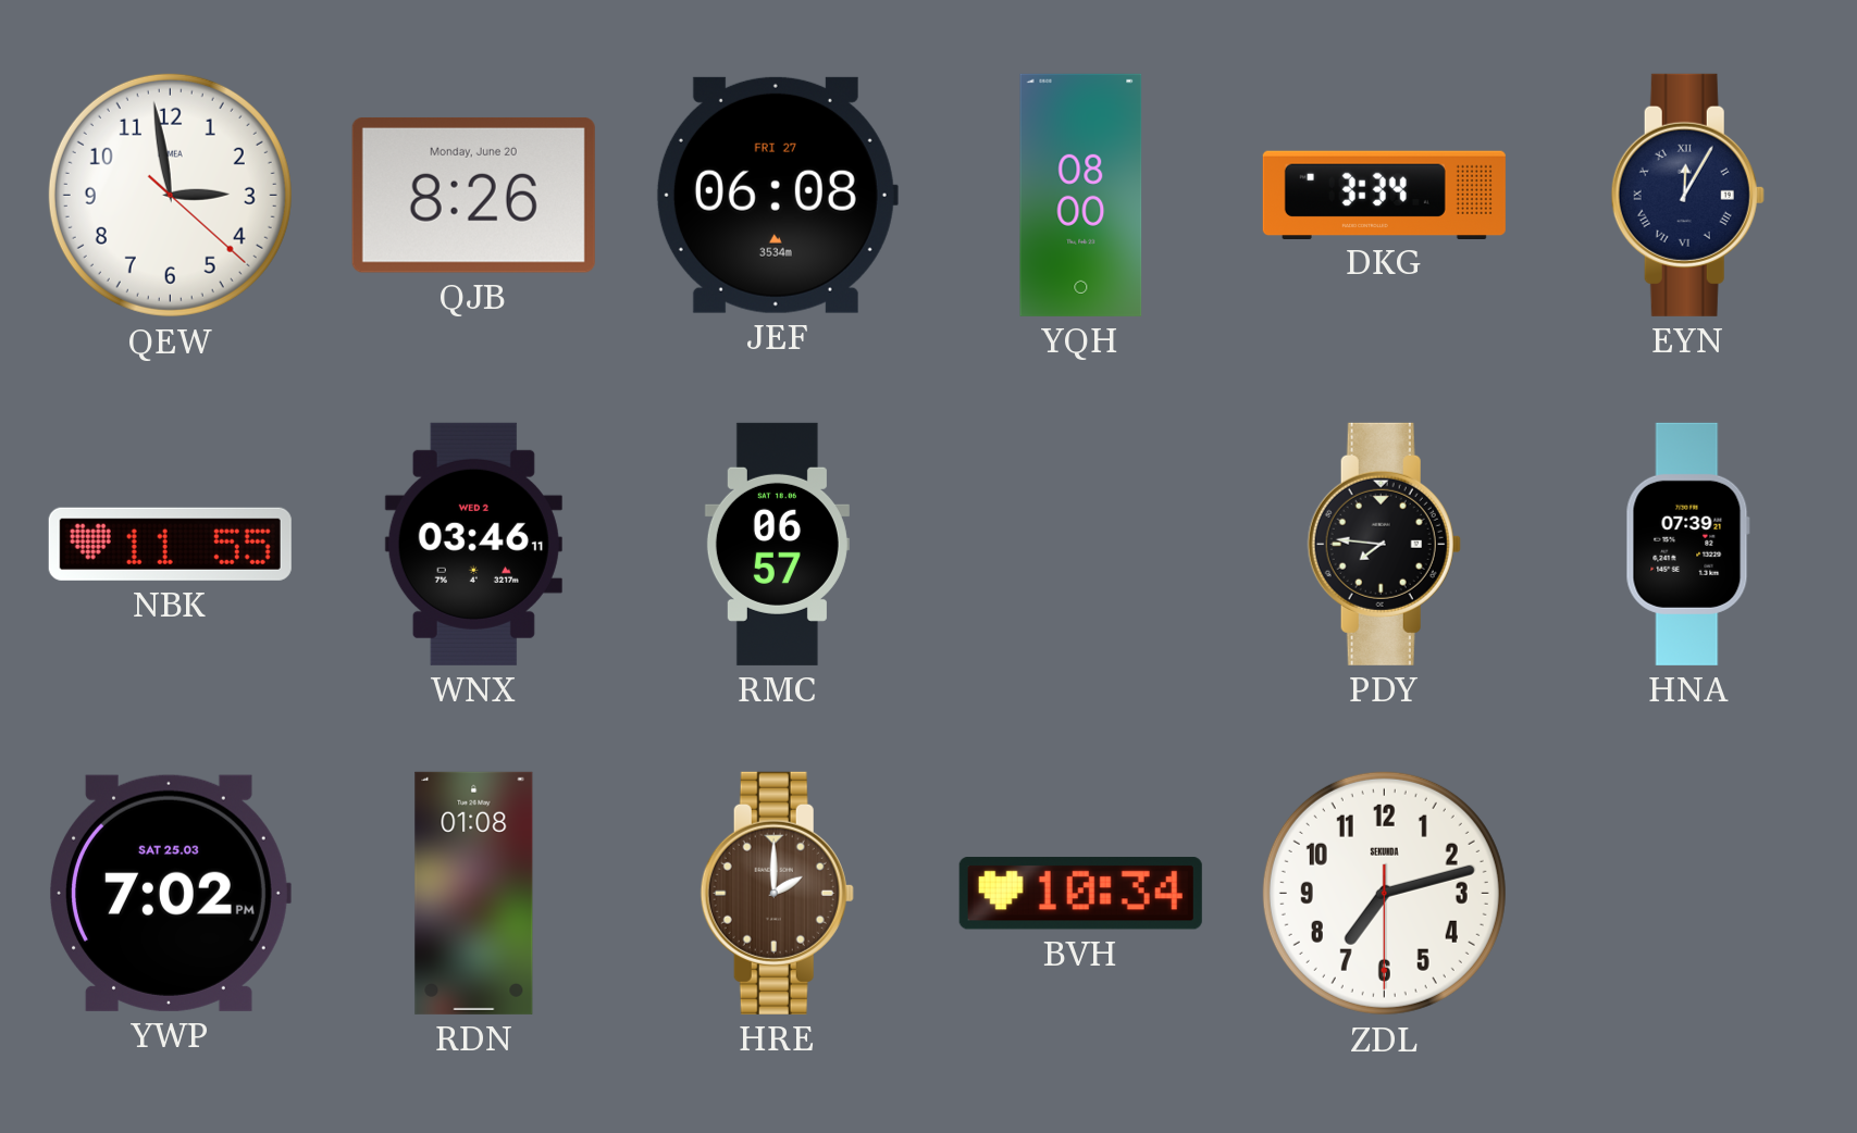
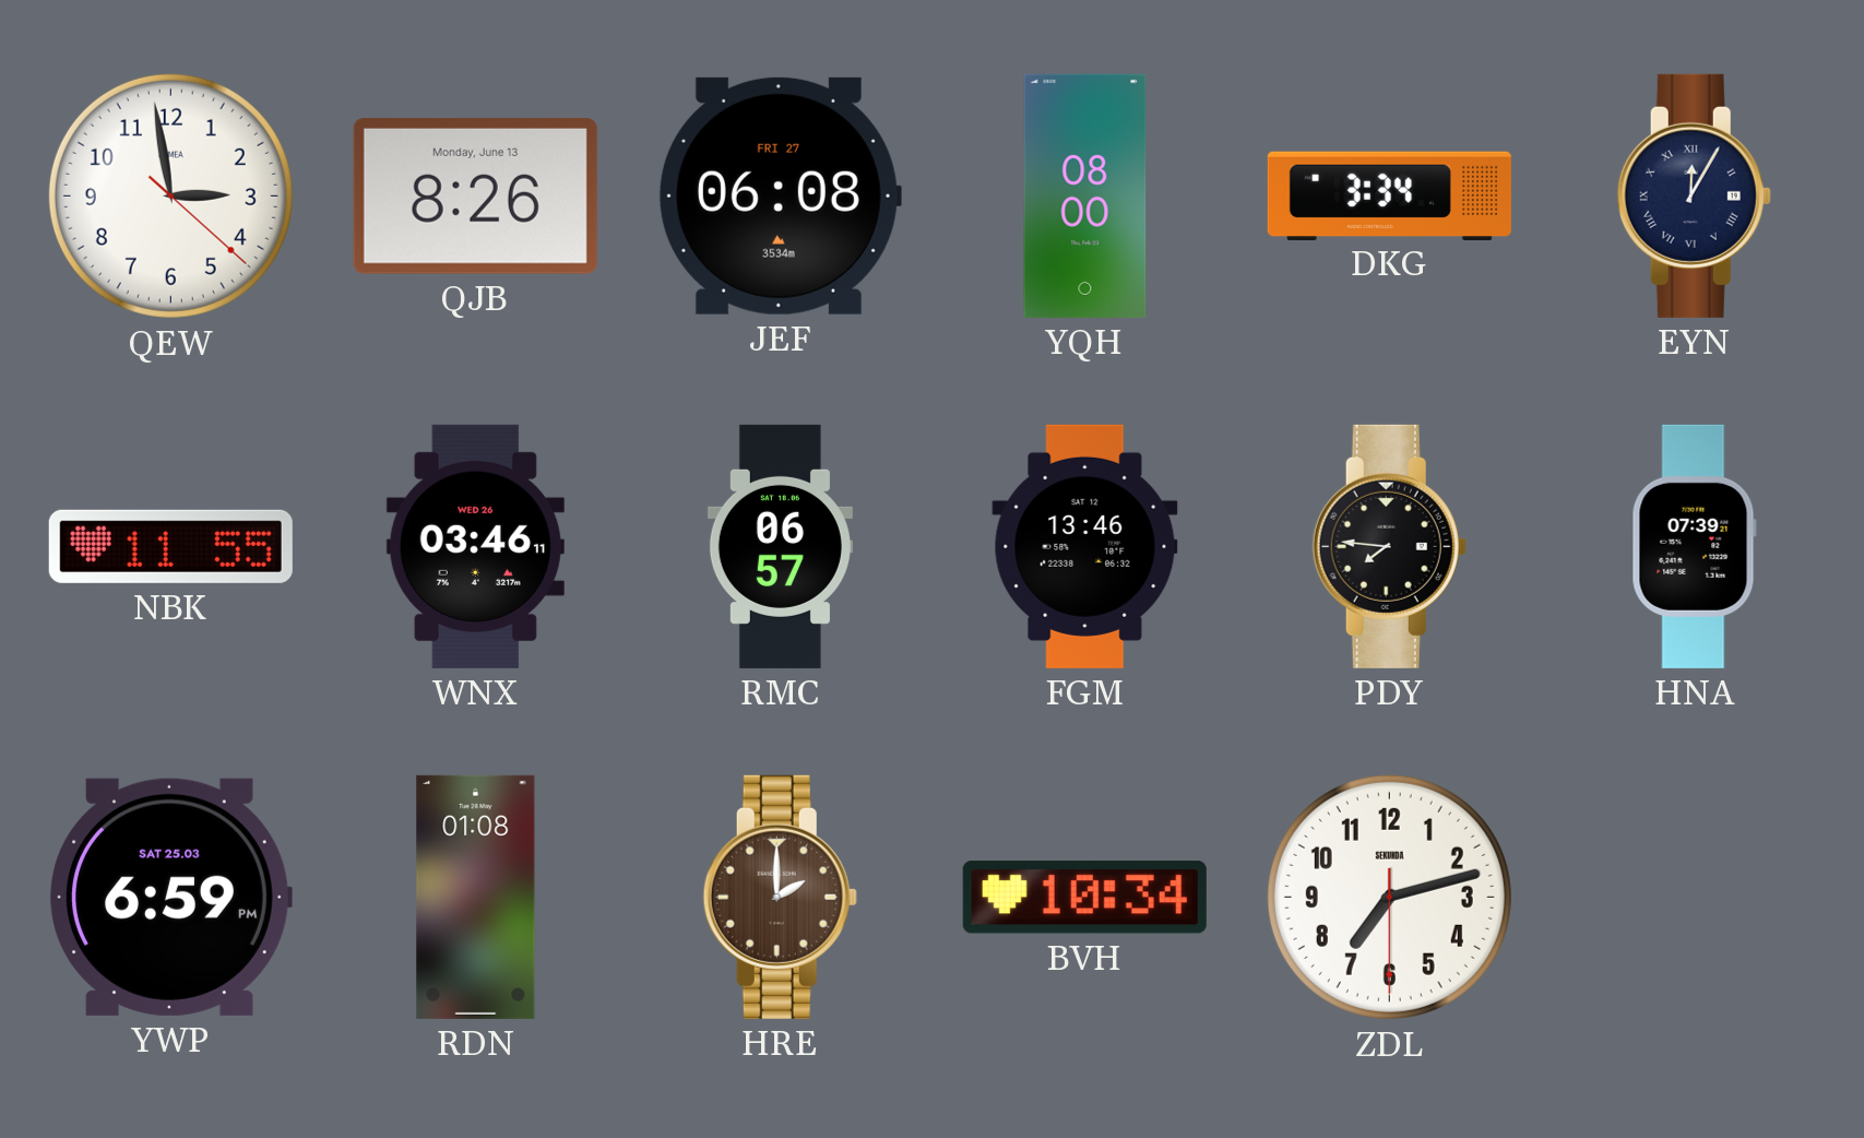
QJB date: Monday, June 20 -> Monday, June 13 (475, 195)
WNX date: WED 2 -> WED 26 (475, 546)
FGM: none -> 13:46 (1085, 546)
YWP: 7:02 -> 6:59 (170, 897)
